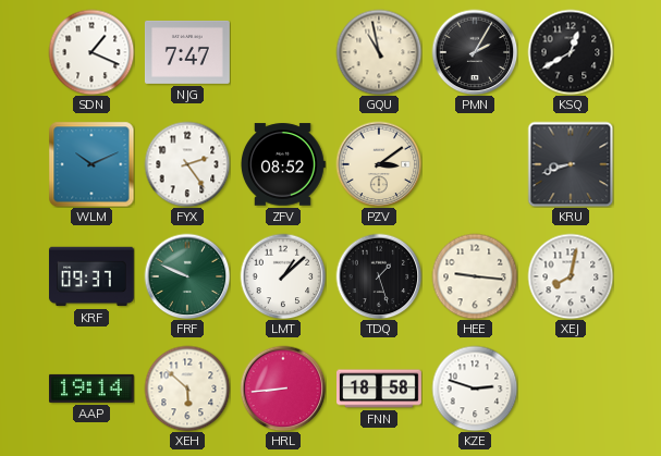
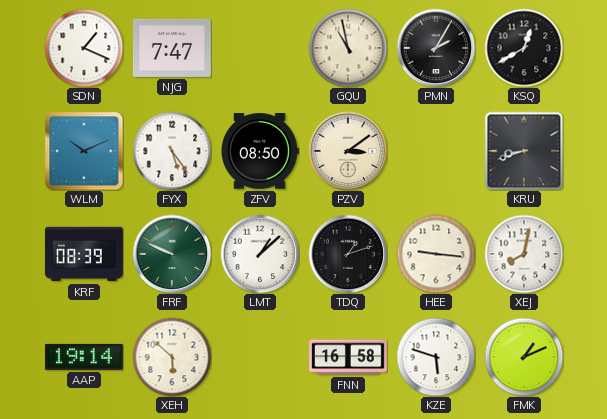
FYX: 2:24 -> 5:24 (172, 151)
ZFV: 08:52 -> 08:50 (260, 151)
KRF: 09:37 -> 08:39 (84, 254)
TDQ: 1:27 -> 1:12 (348, 254)
HRL: 8:44 -> none (283, 389)
FNN: 18:58 -> 16:58 (349, 357)
KZE: 2:48 -> 5:48 (436, 357)
FMK: none -> 1:11 (524, 357)
